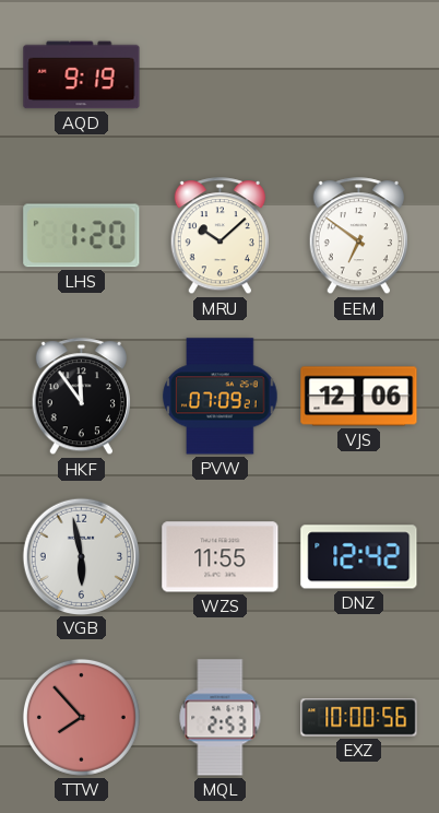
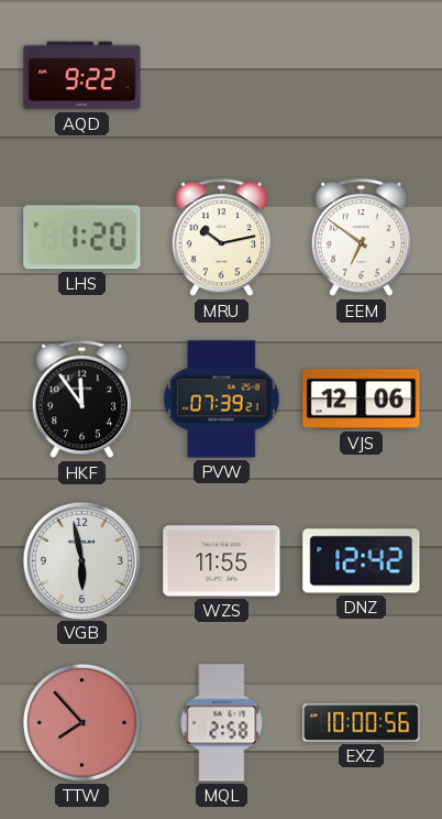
AQD: 9:19 -> 9:22 (82, 76)
MRU: 10:08 -> 10:13 (221, 238)
PVW: 07:09 -> 07:39 (222, 400)
MQL: 2:53 -> 2:58 (222, 723)
